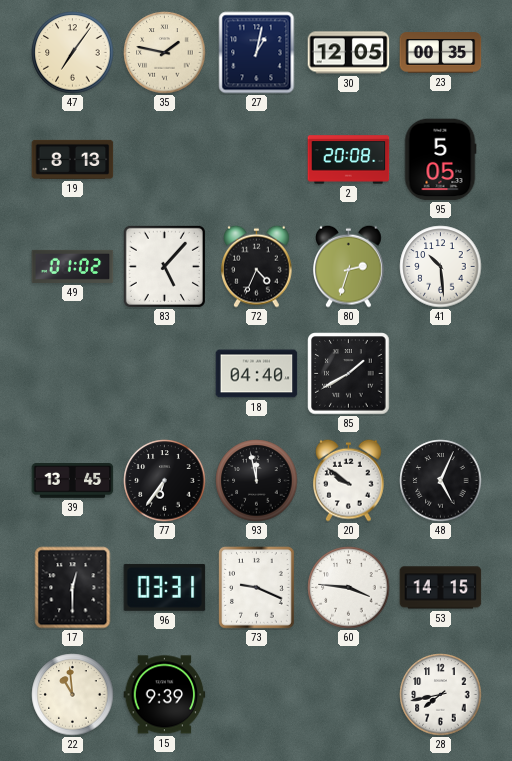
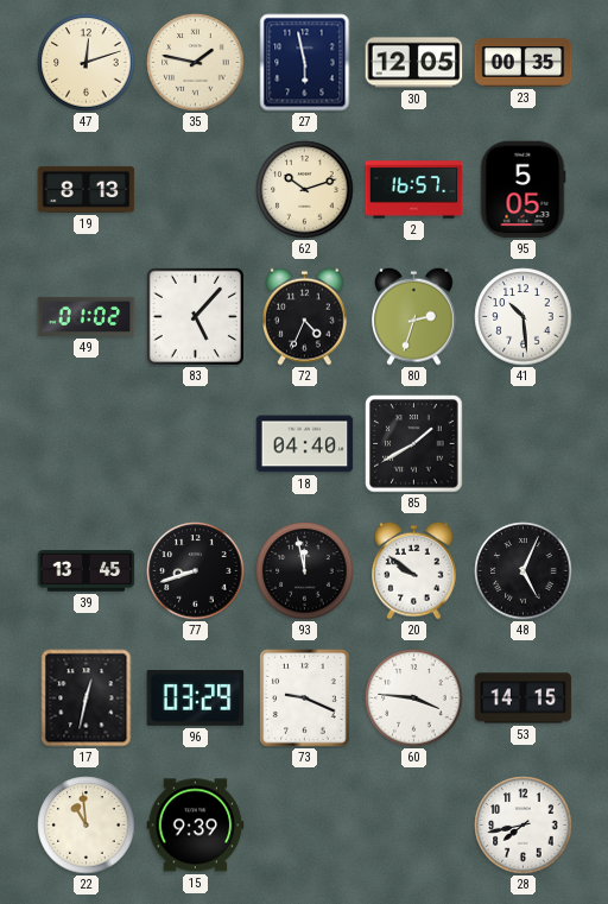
47: 7:06 -> 12:12 (87, 63)
27: 1:02 -> 5:58 (305, 63)
62: none -> 10:12 (305, 190)
2: 20:08 -> 16:57 (414, 190)
77: 6:36 -> 8:42 (196, 571)
17: 12:30 -> 12:32 (87, 698)
96: 03:31 -> 03:29 (196, 697)
